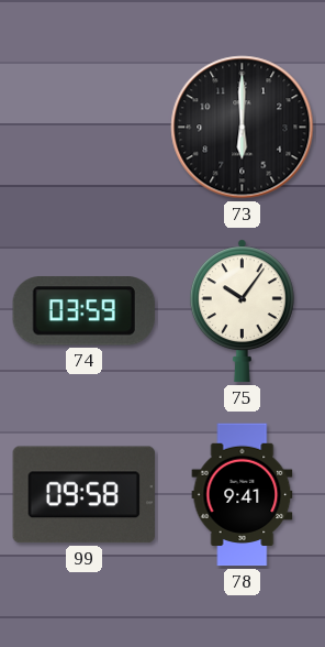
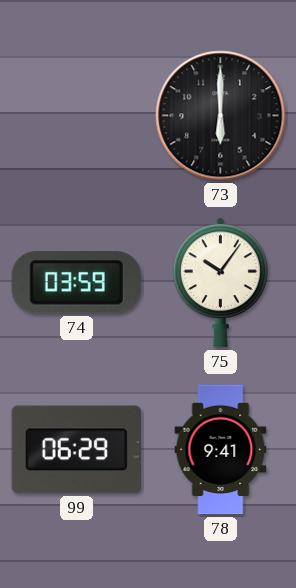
99: 09:58 -> 06:29 (76, 450)
